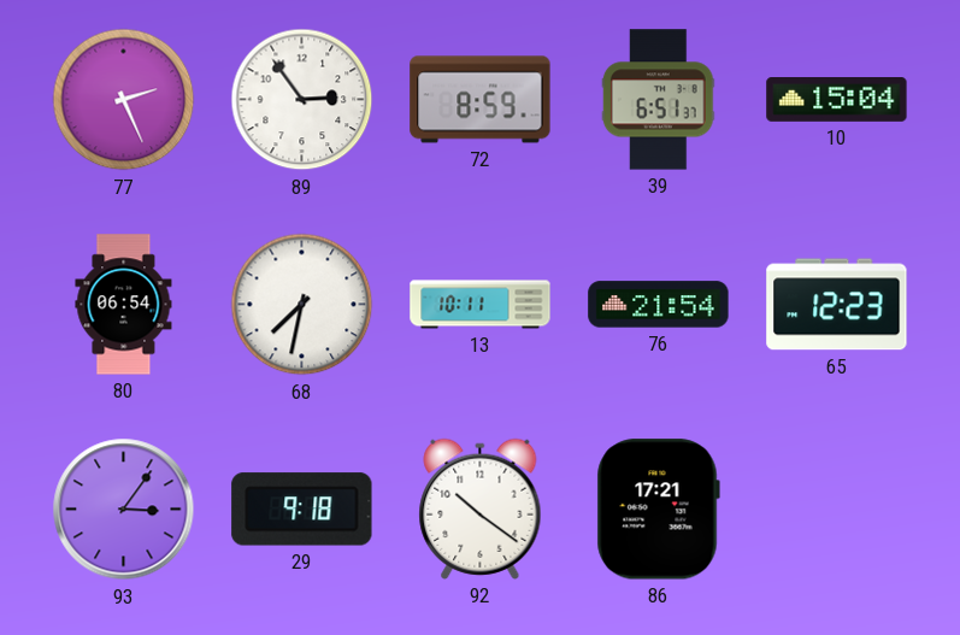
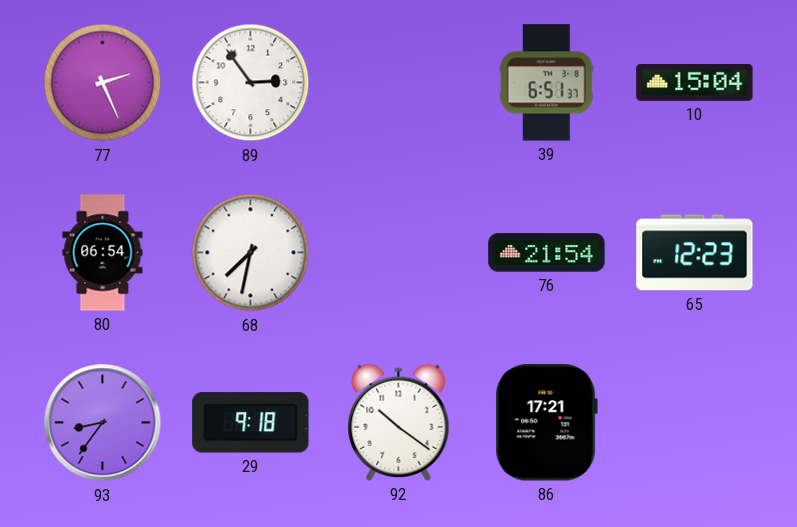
72: 8:59 -> none (481, 100)
13: 10:11 -> none (481, 305)
93: 3:06 -> 8:36 (103, 423)
